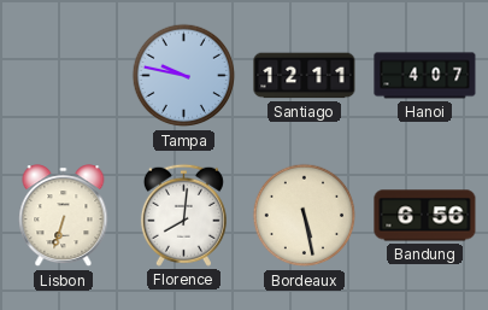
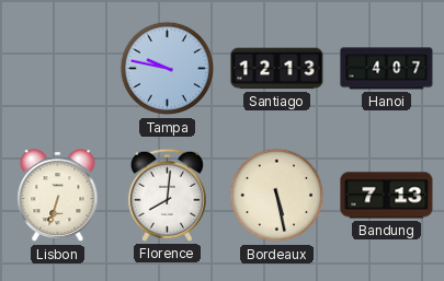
Santiago: 12:11 -> 12:13 (277, 69)
Bandung: 6:56 -> 7:13 (387, 196)
